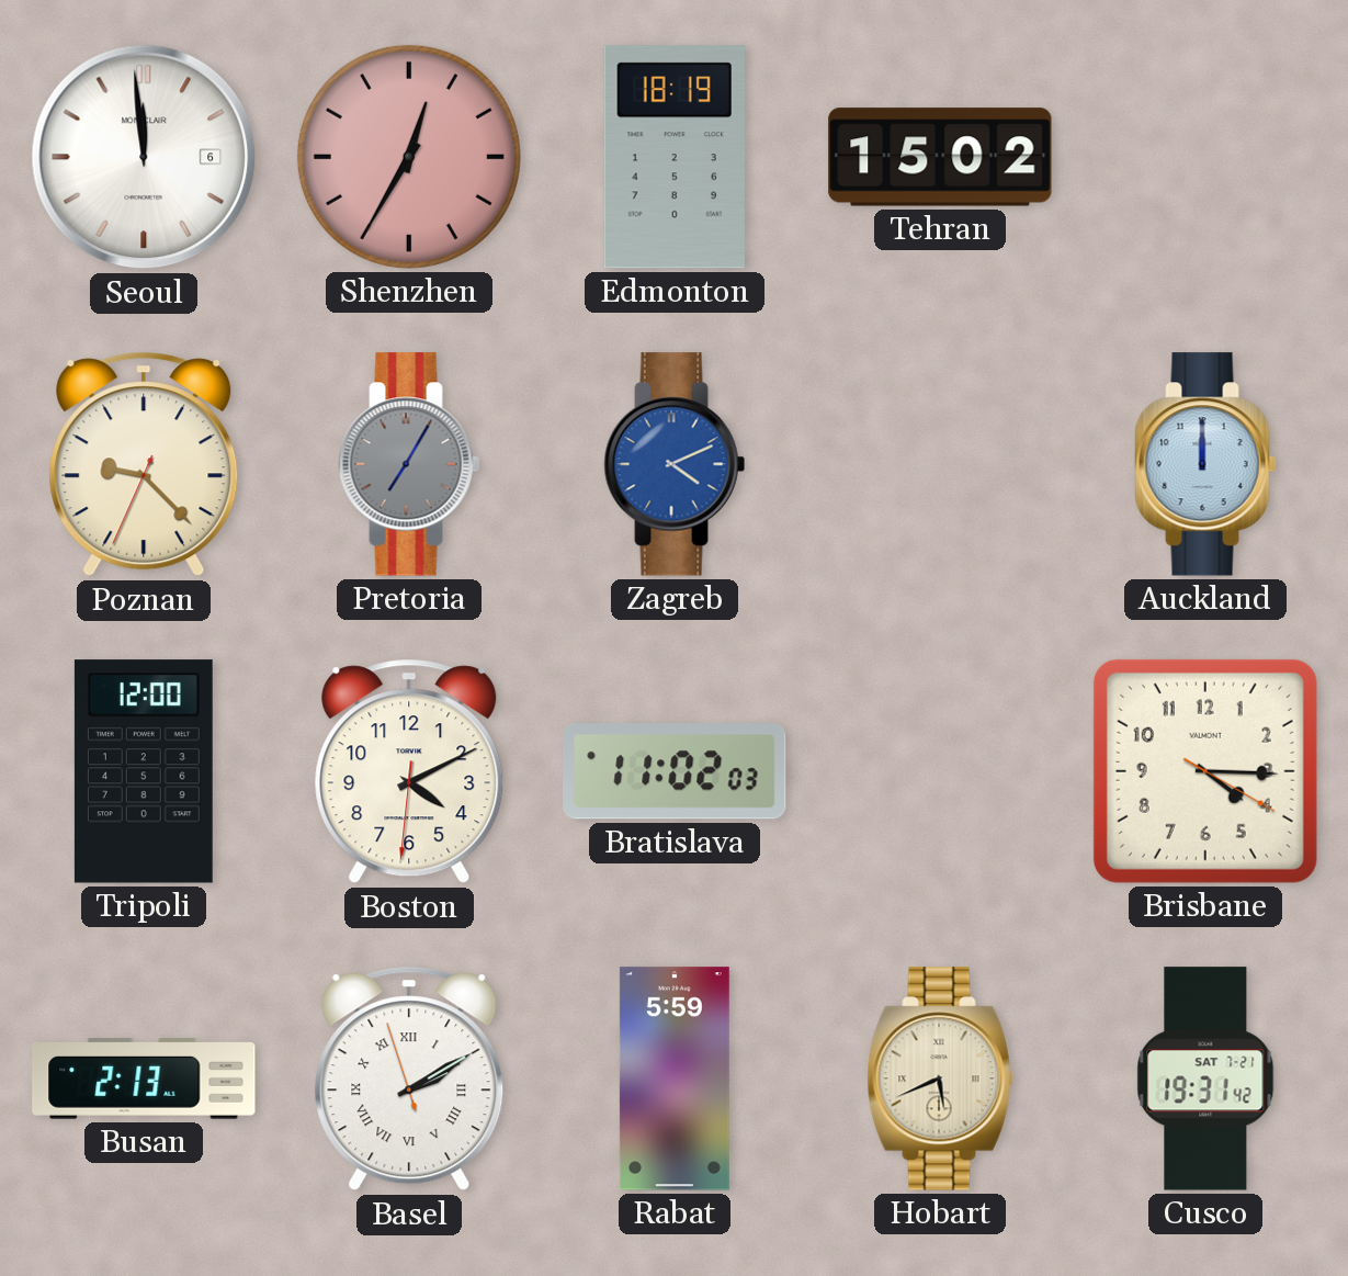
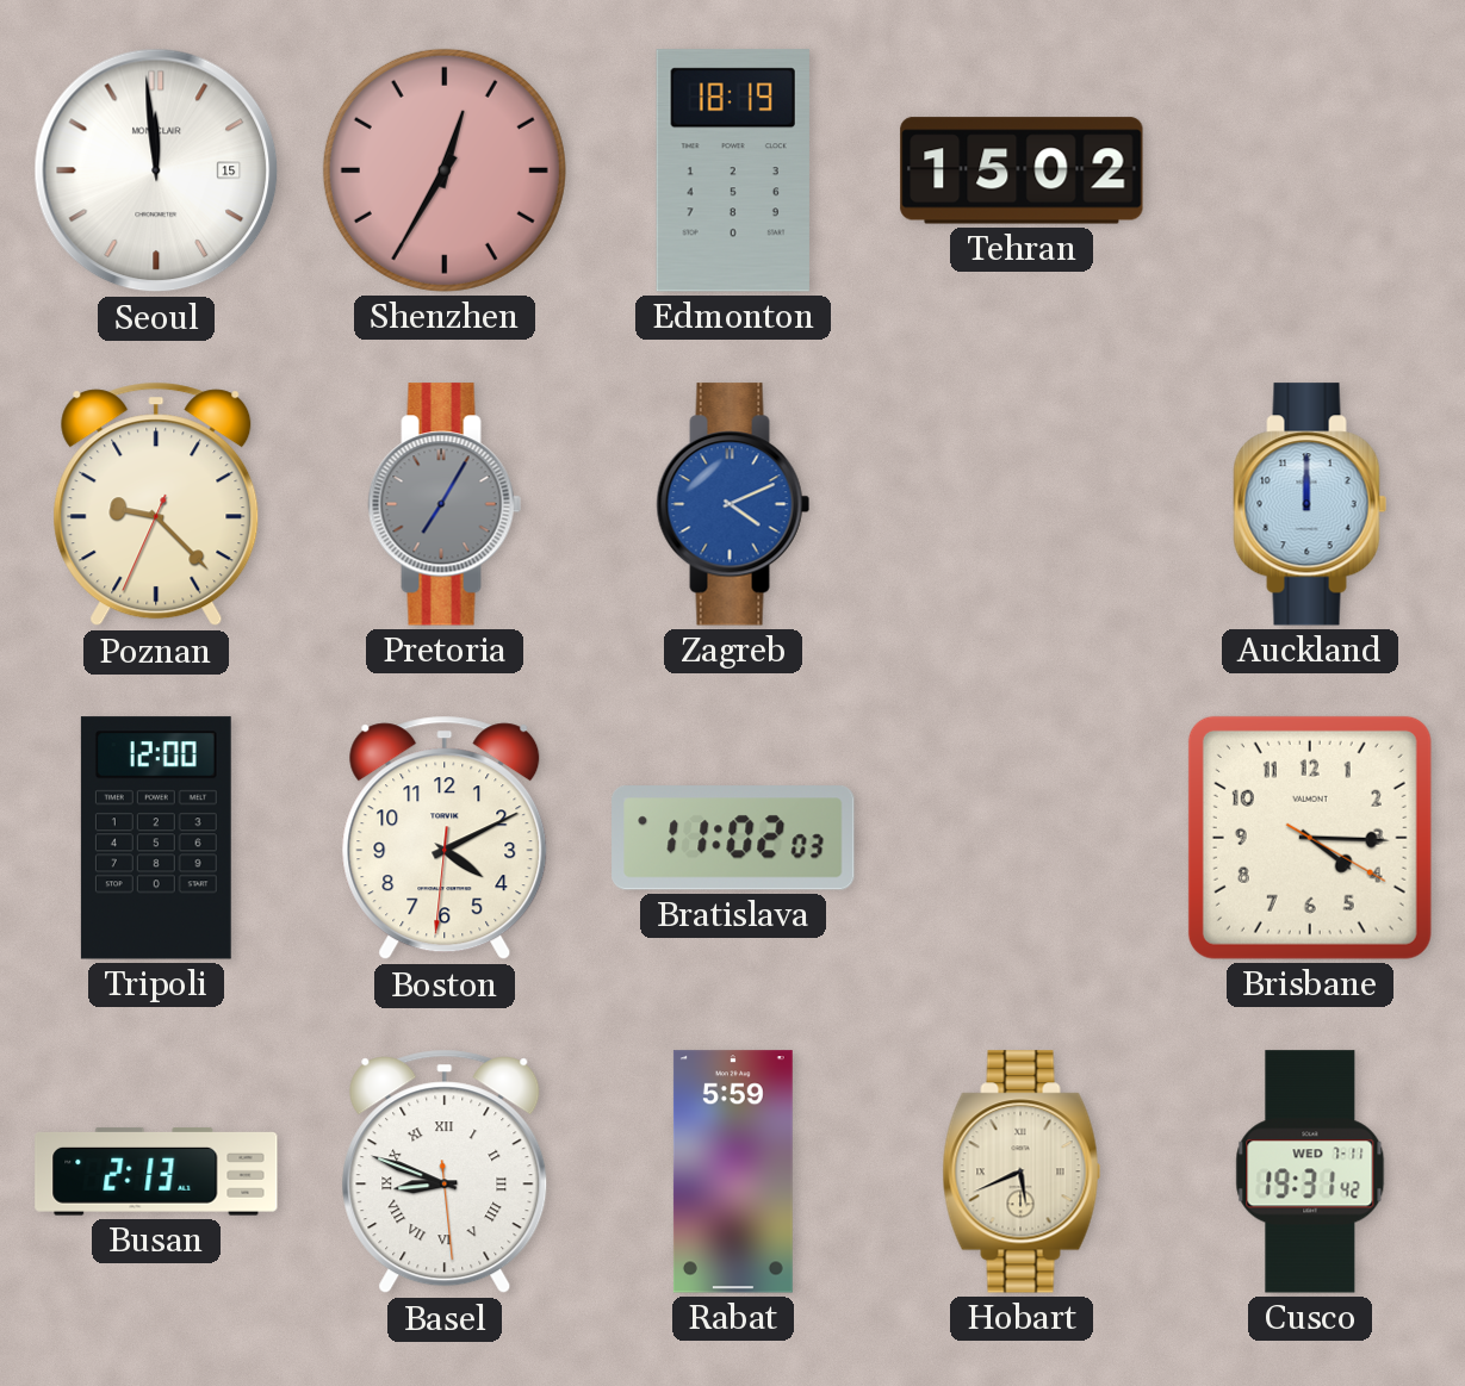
Seoul date: 6 -> 15 (156, 170)
Basel: 2:09 -> 8:48 (445, 1171)
Cusco date: SAT 7-21 -> WED 7-11 (1310, 1171)
